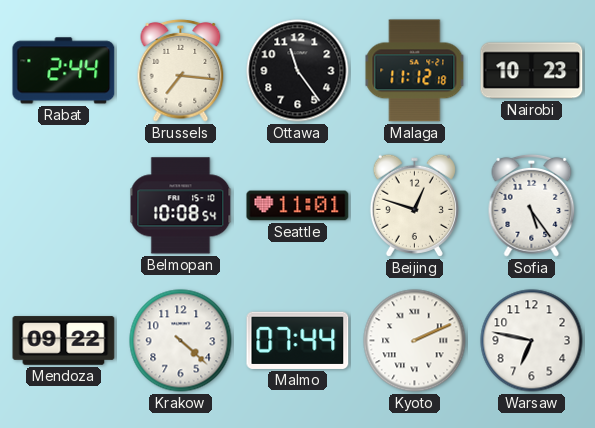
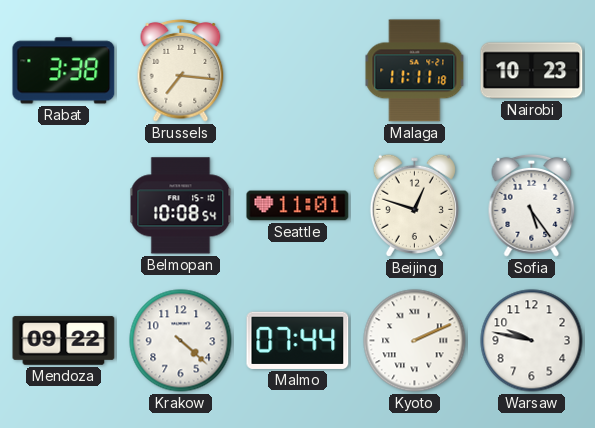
Rabat: 2:44 -> 3:38 (64, 71)
Ottawa: 11:24 -> none (298, 71)
Malaga: 11:12 -> 11:11 (415, 71)
Warsaw: 6:47 -> 9:47 (532, 341)
